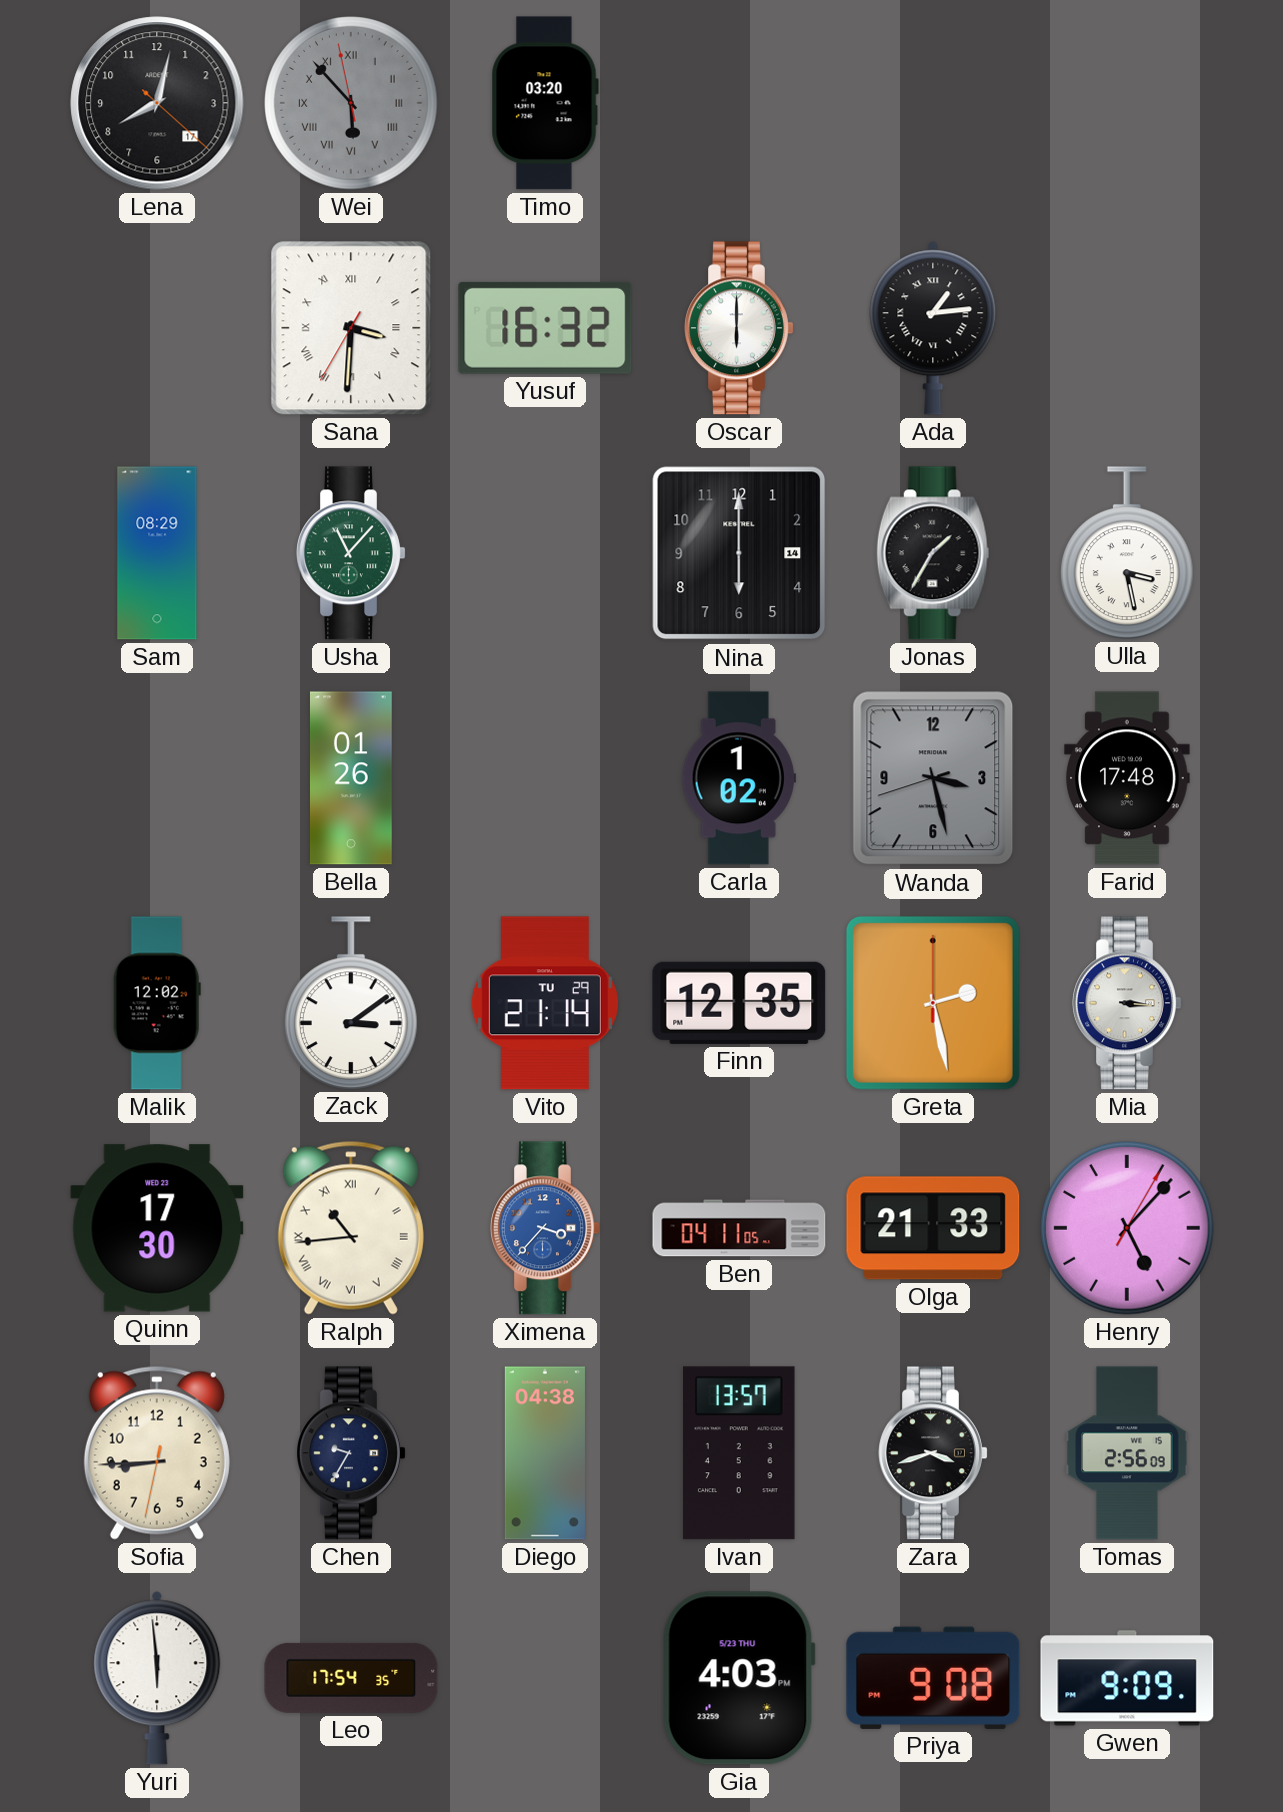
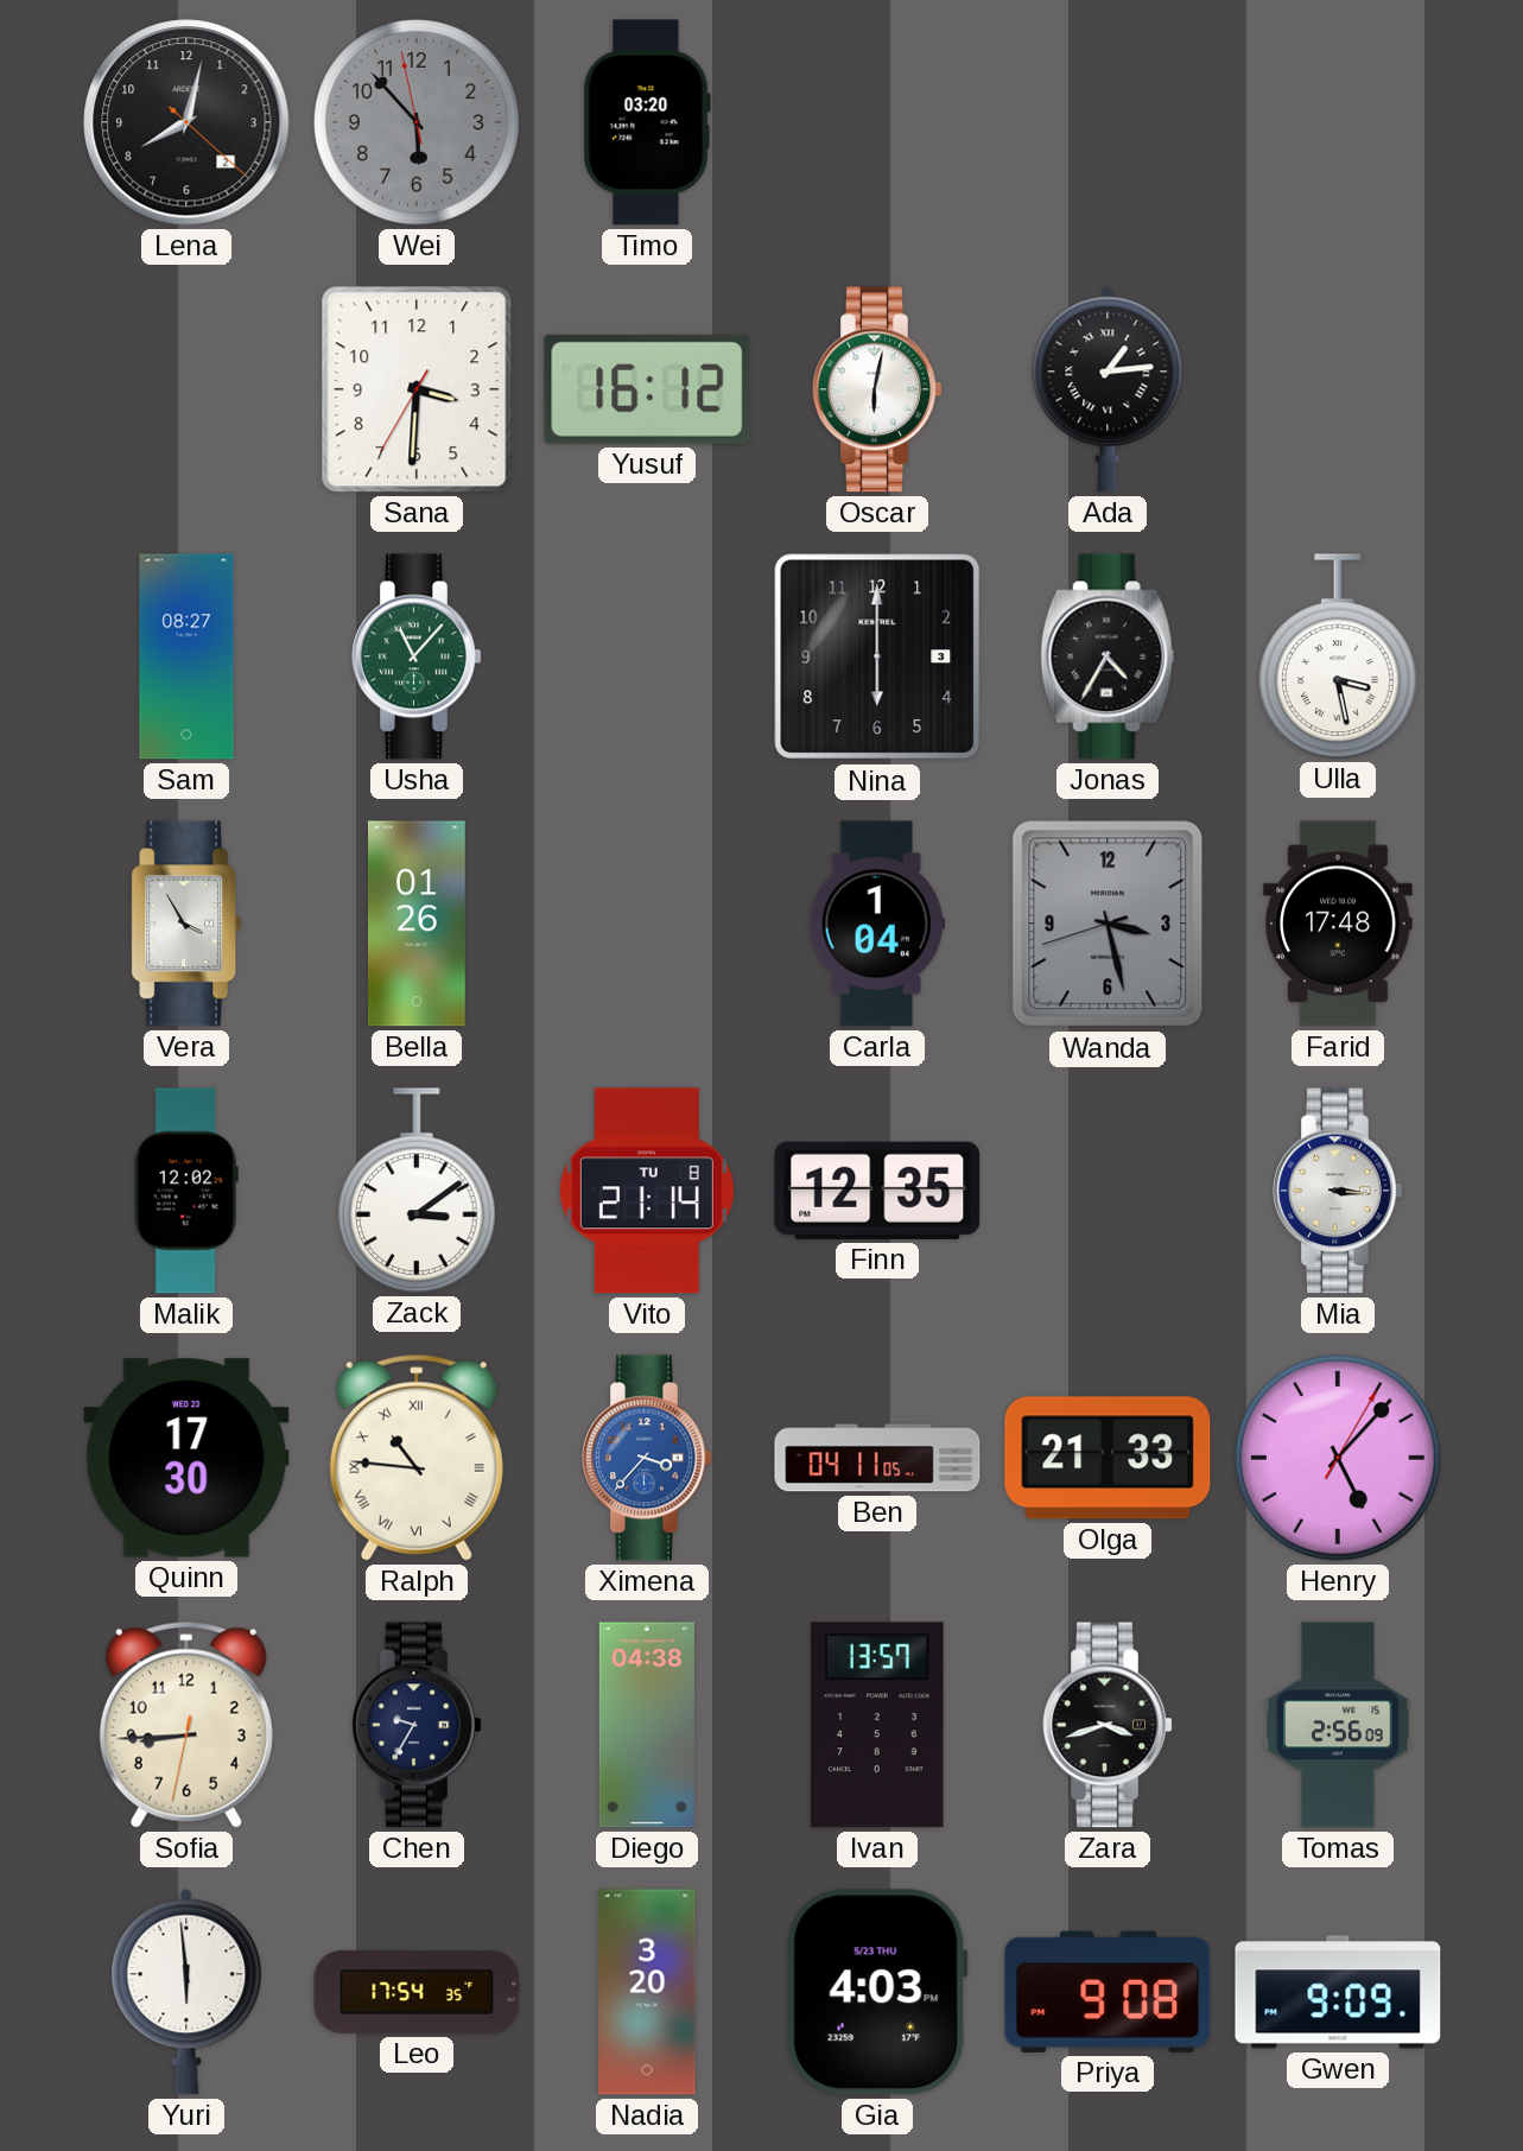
Lena date: 17 -> 2 (186, 122)
Wei numerals: Roman -> Arabic (417, 122)
Sana numerals: Roman -> Arabic (417, 389)
Yusuf: 16:32 -> 16:12 (647, 389)
Oscar: 6:00 -> 6:02 (877, 389)
Sam: 08:29 -> 08:27 (186, 656)
Nina date: 14 -> 3 (877, 656)
Jonas: 1:35 -> 4:35 (1108, 656)
Vera: none -> 3:55 (186, 924)
Carla: 1:02 -> 1:04 (877, 924)
Vito date: TU 29 -> TU 8 (647, 1191)
Greta: 2:28 -> none (933, 1003)
Ralph: 10:44 -> 10:46 (417, 1458)
Nadia: none -> 3:20 (647, 1992)
